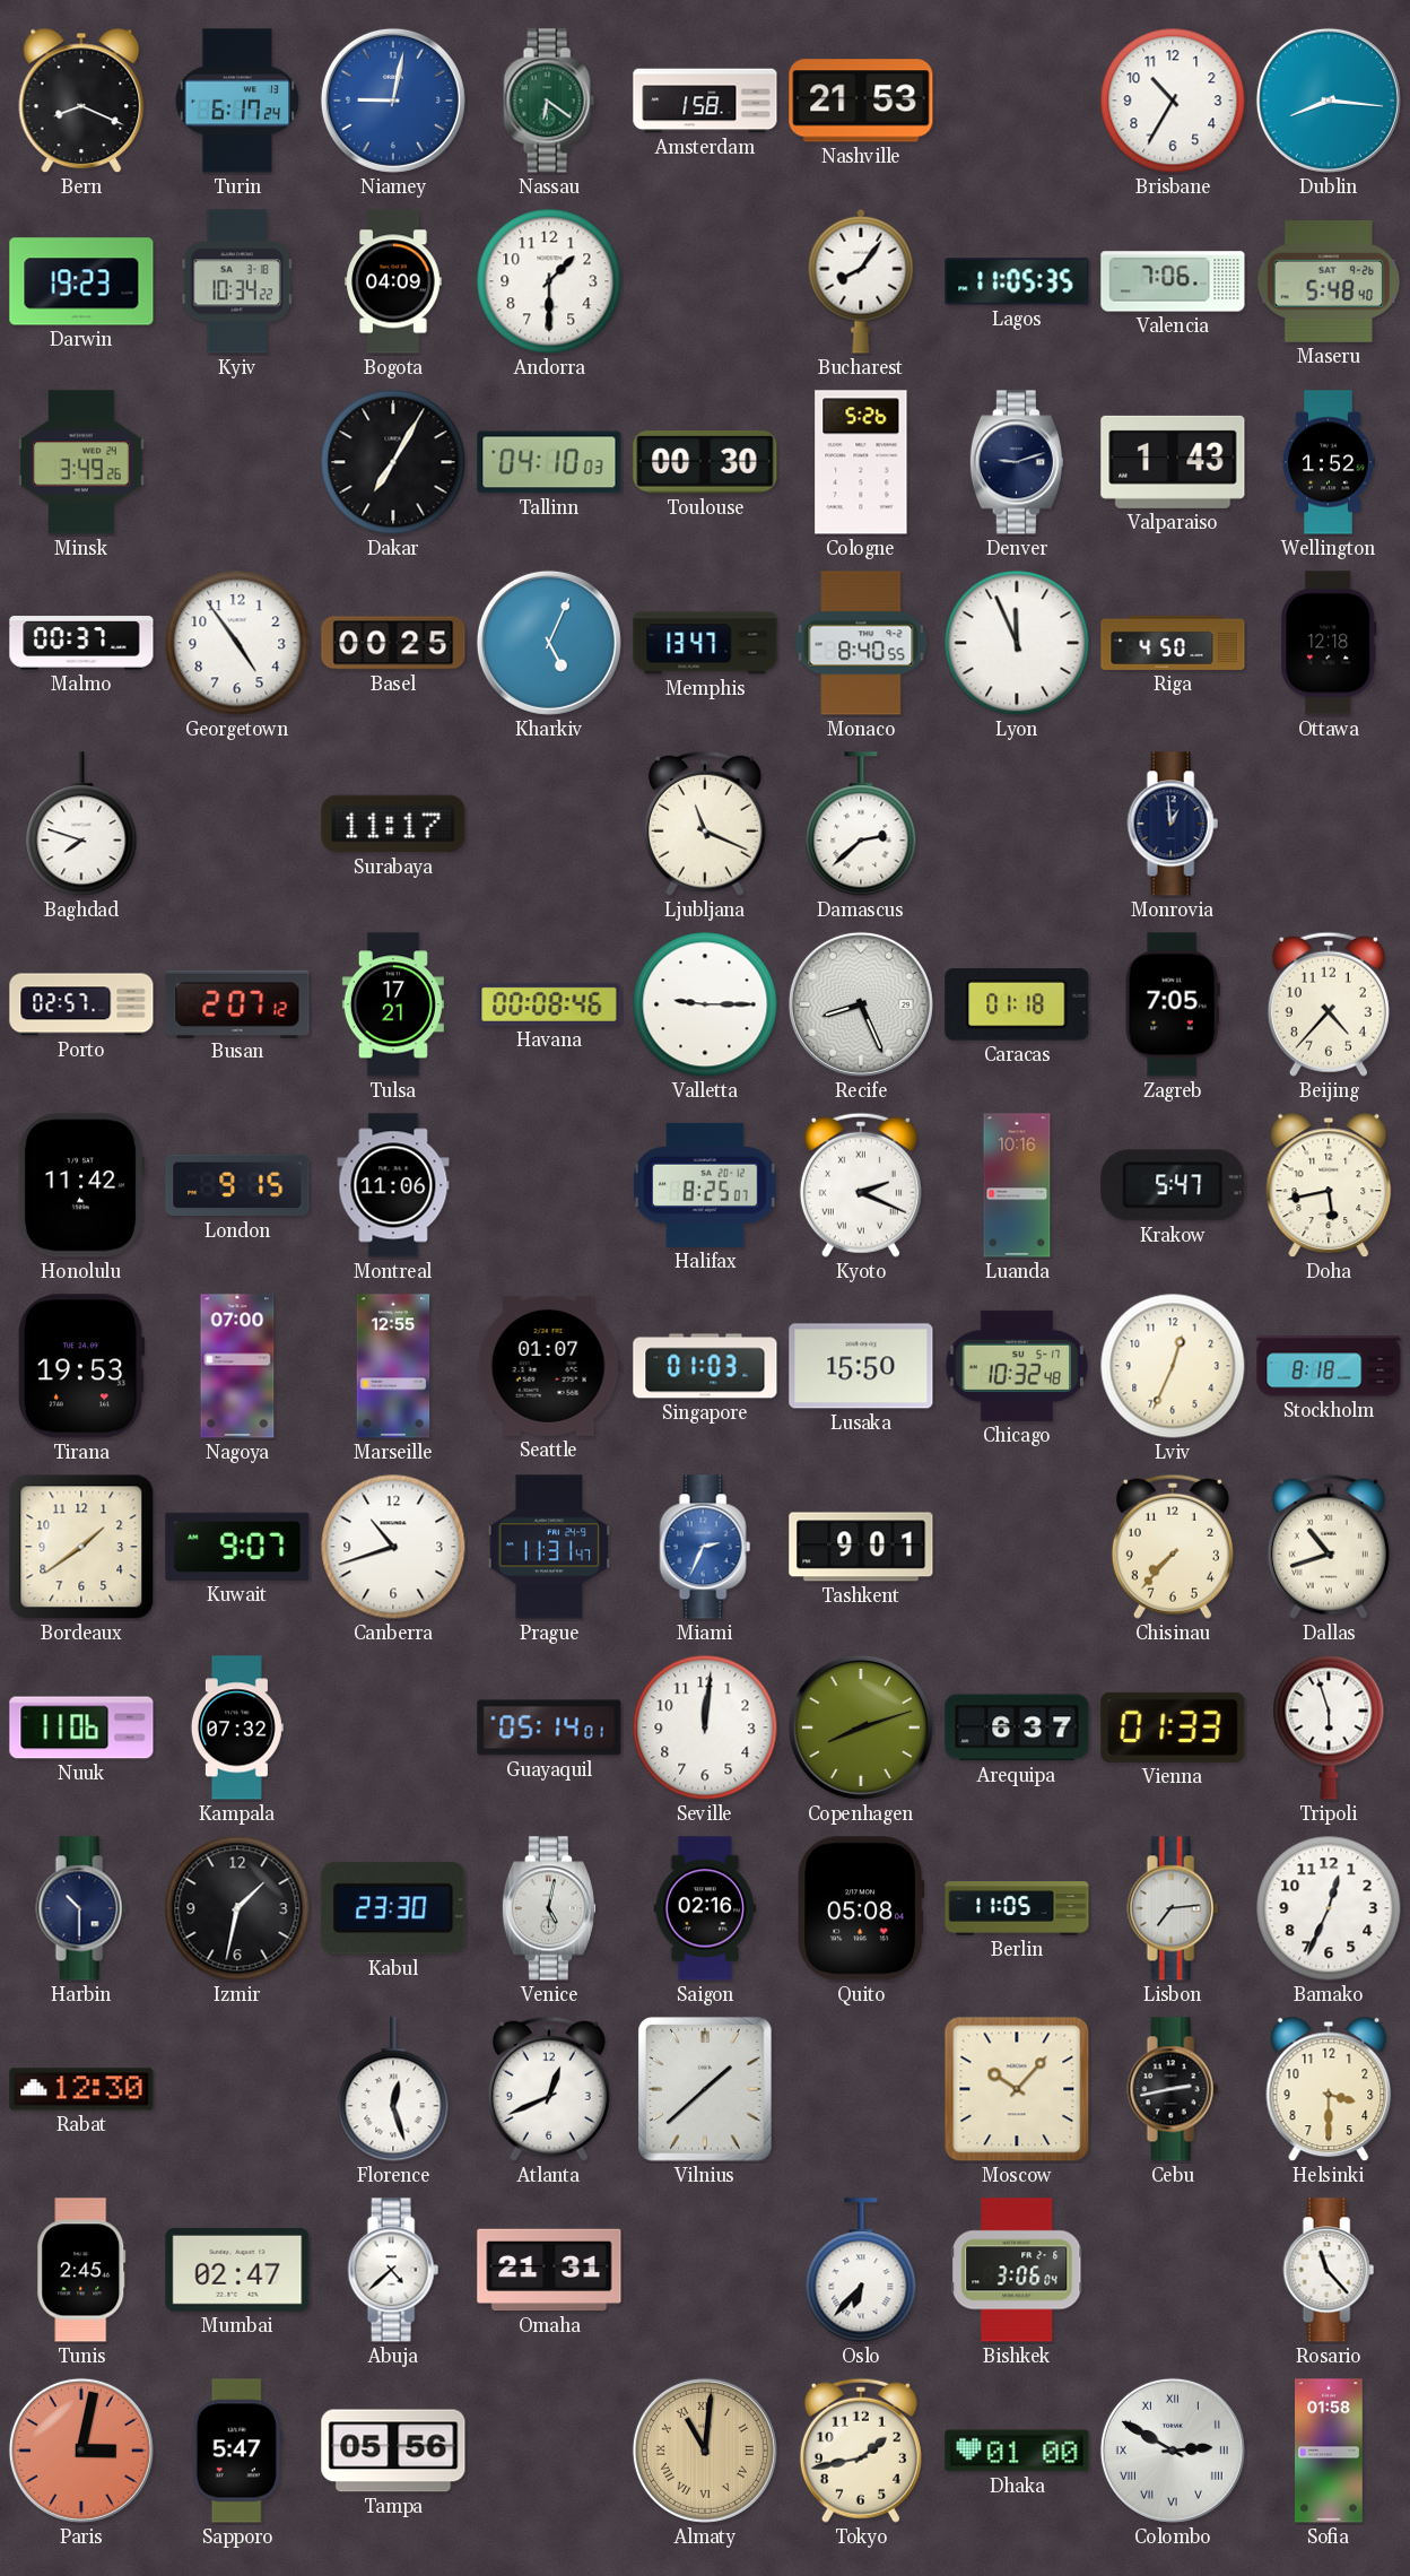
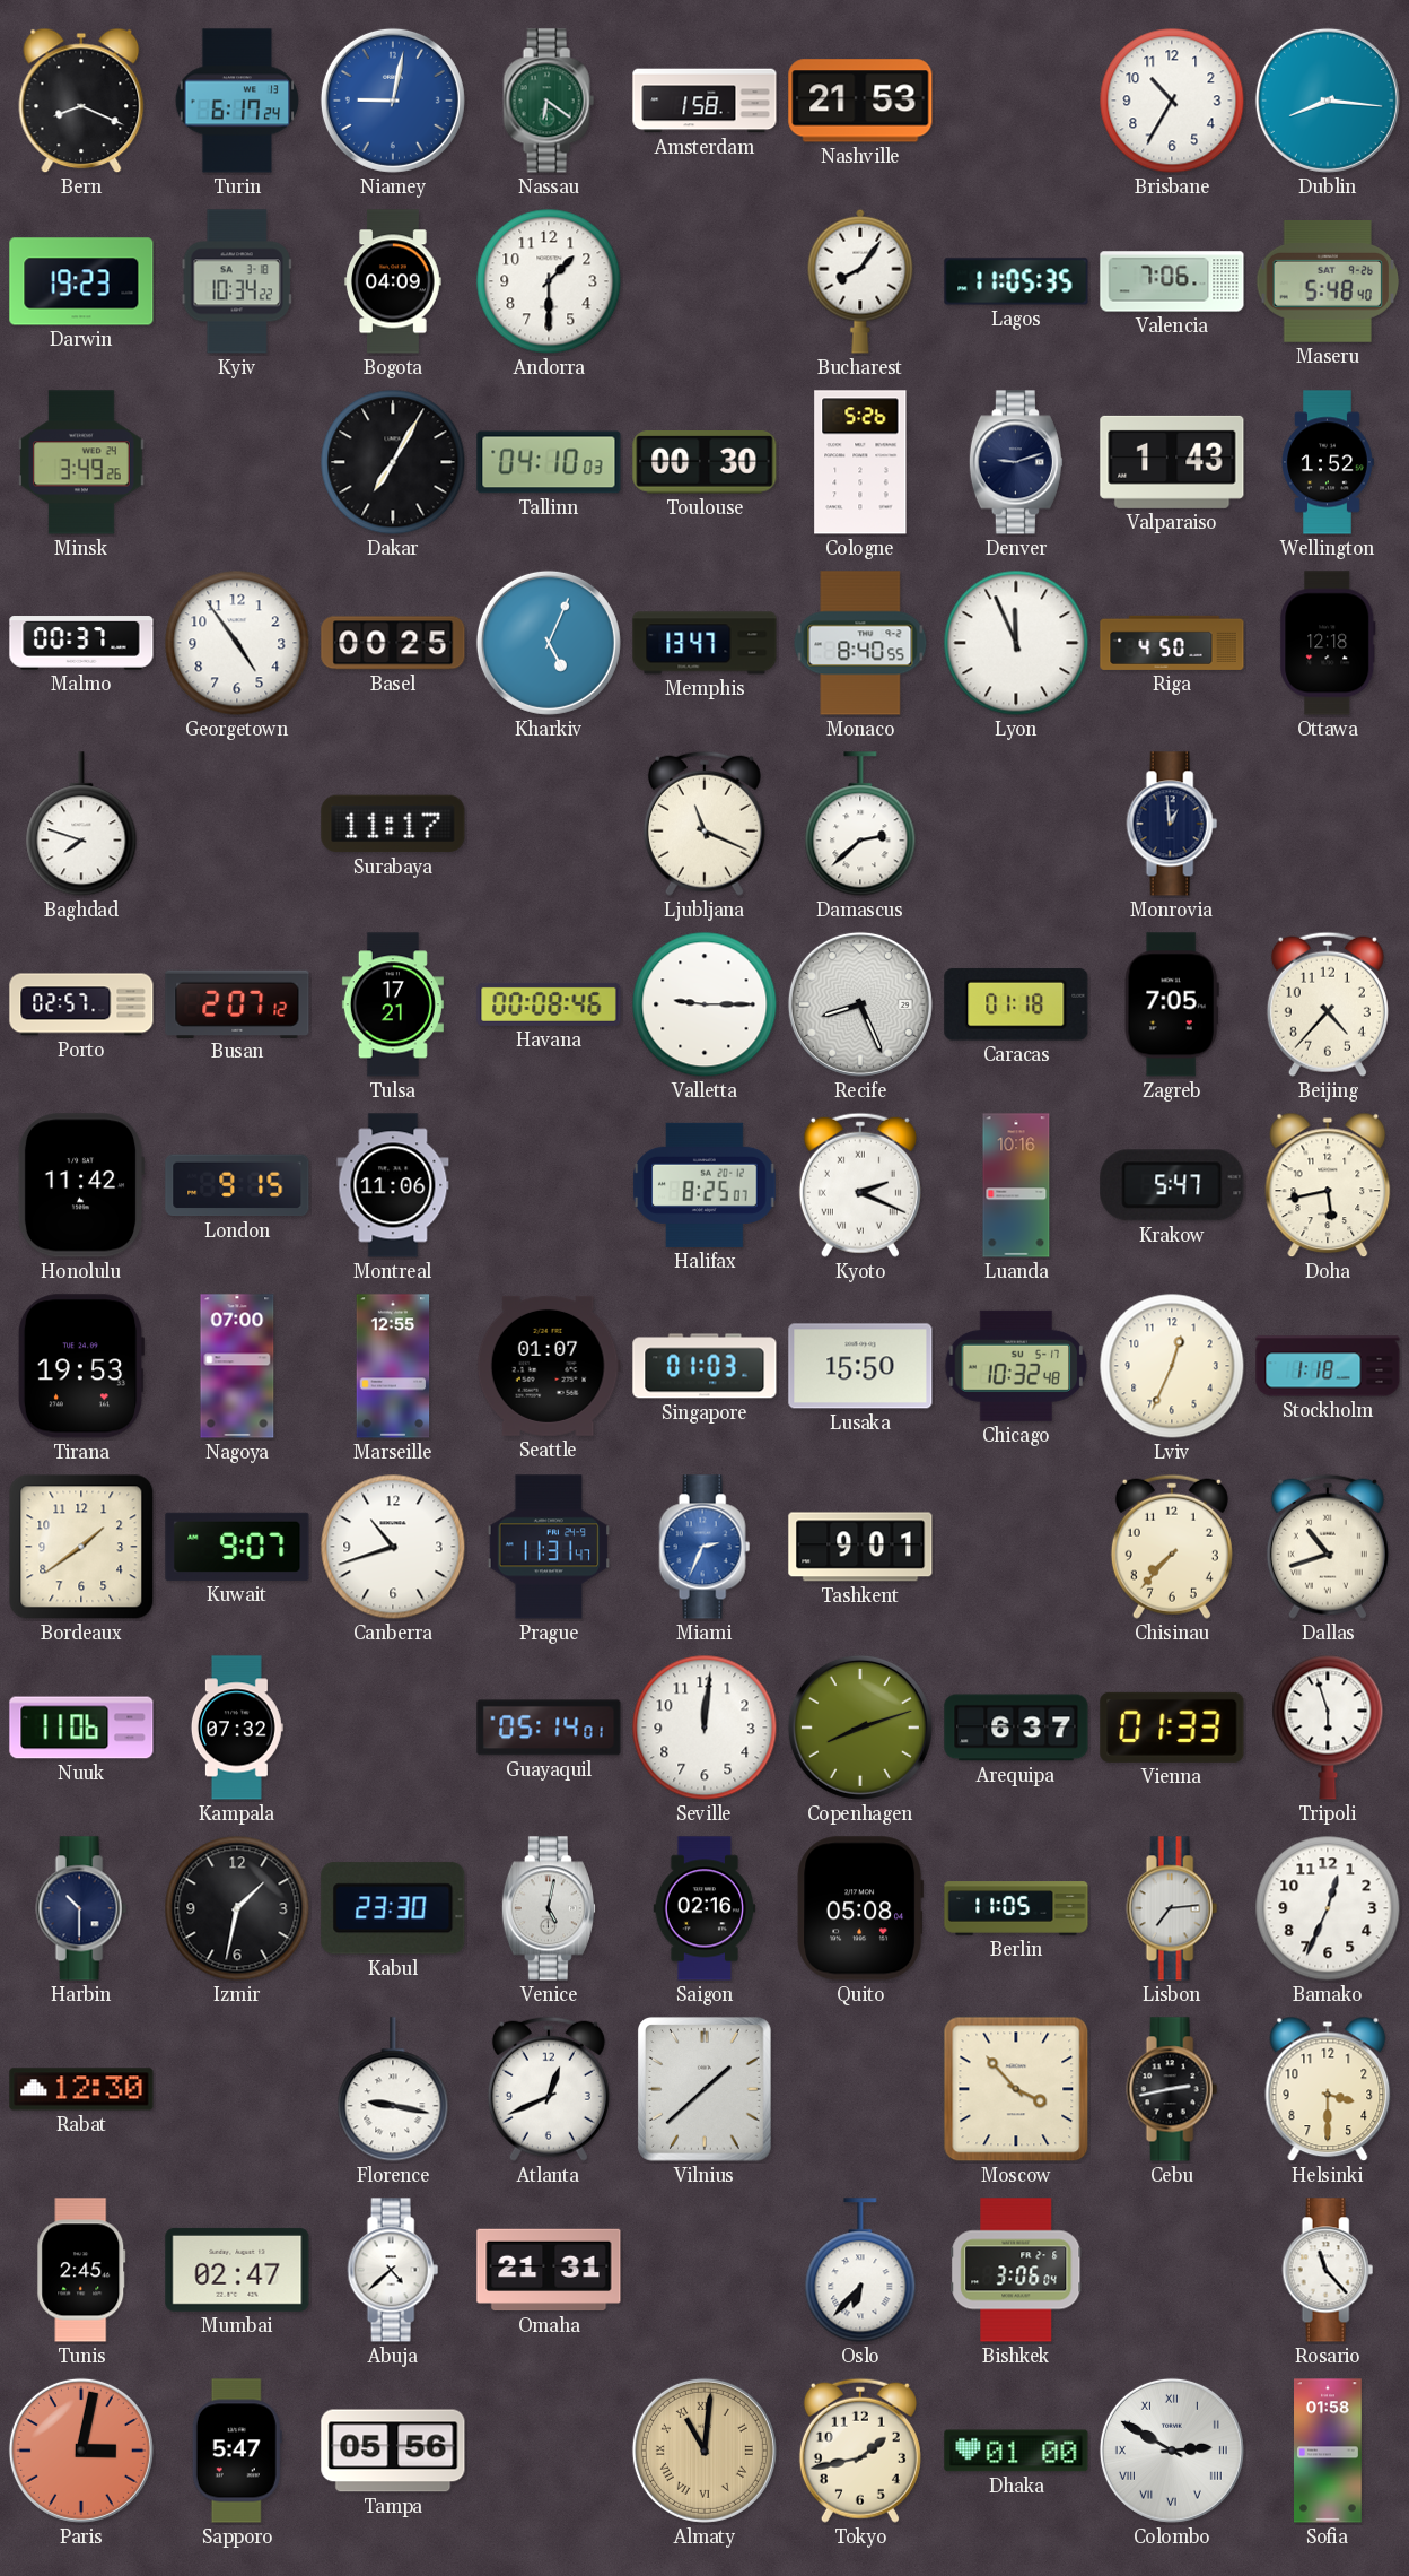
Stockholm: 8:18 -> 1:18 (1328, 1366)
Florence: 12:27 -> 9:17 (393, 2090)
Moscow: 10:07 -> 3:53 (1016, 2089)
